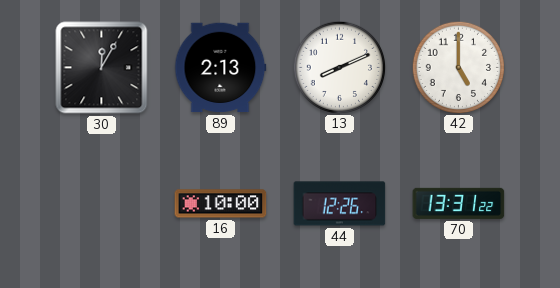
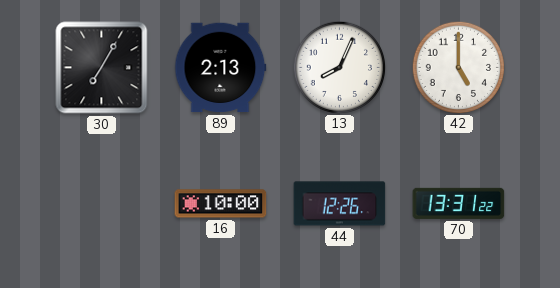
30: 12:05 -> 7:05 (102, 68)
13: 8:11 -> 8:04 (339, 67)
